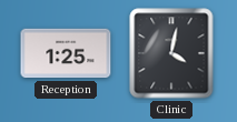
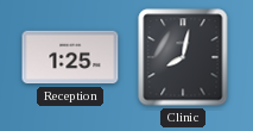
Clinic: 4:02 -> 8:02 (183, 57)
